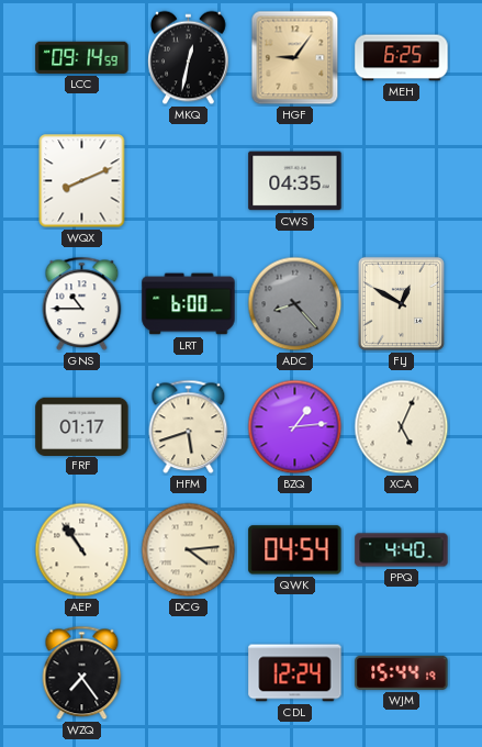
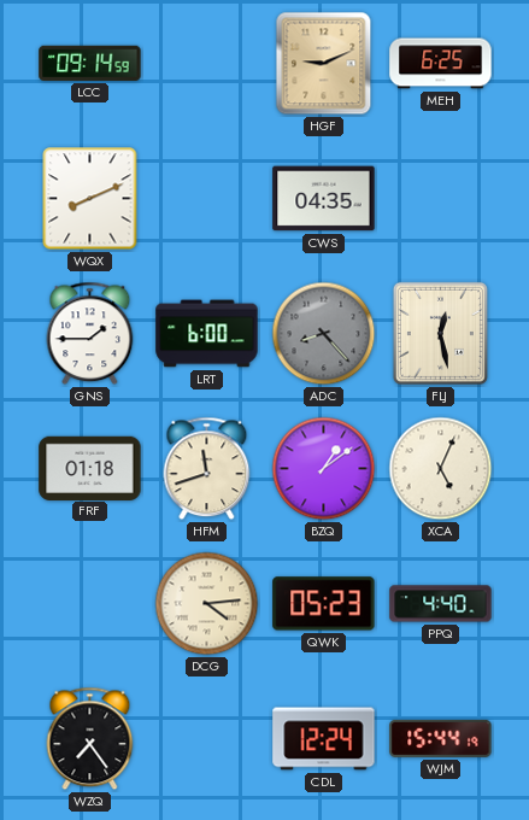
MKQ: 12:32 -> none (189, 58)
HGF: 9:06 -> 9:11 (324, 64)
GNS: 10:45 -> 1:45 (90, 334)
FLJ: 12:50 -> 12:28 (440, 333)
FRF: 01:17 -> 01:18 (90, 468)
HFM: 5:42 -> 11:42 (207, 469)
BZQ: 1:14 -> 1:09 (324, 469)
AEP: 10:54 -> none (82, 550)
QWK: 04:54 -> 05:23 (324, 604)
